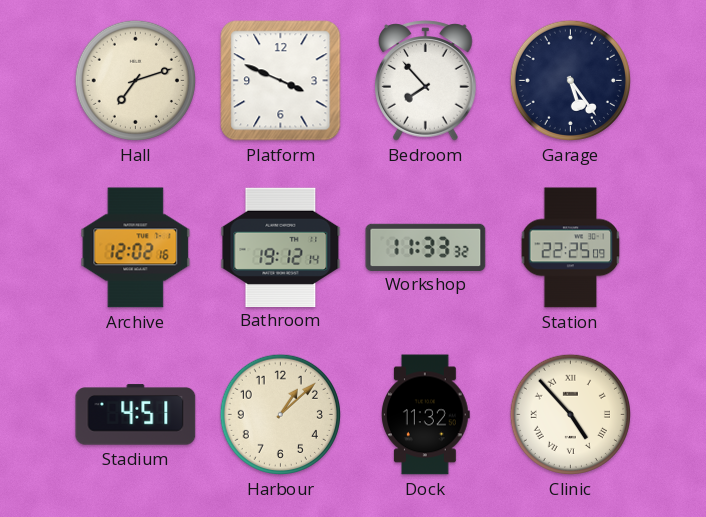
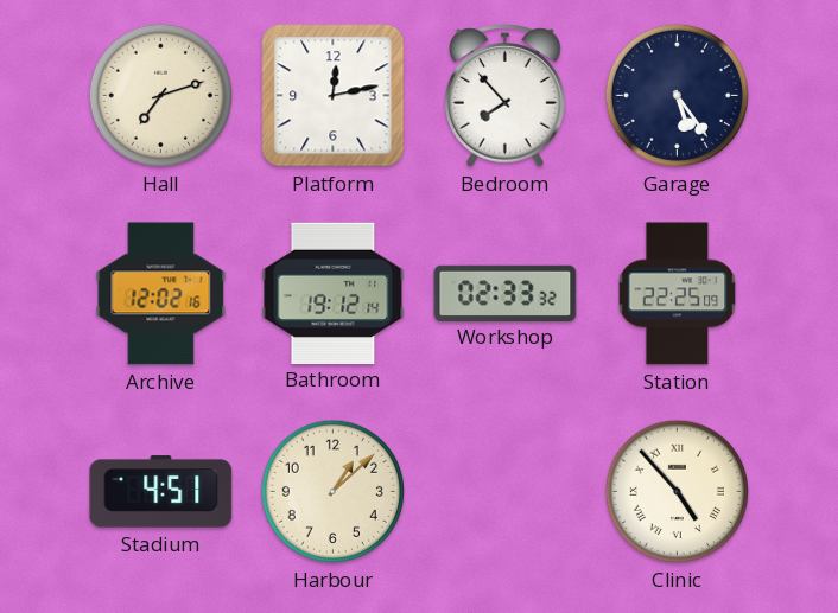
Platform: 3:49 -> 12:13 (334, 96)
Workshop: 11:33 -> 02:33 (506, 293)
Dock: 11:32 -> none (425, 415)
